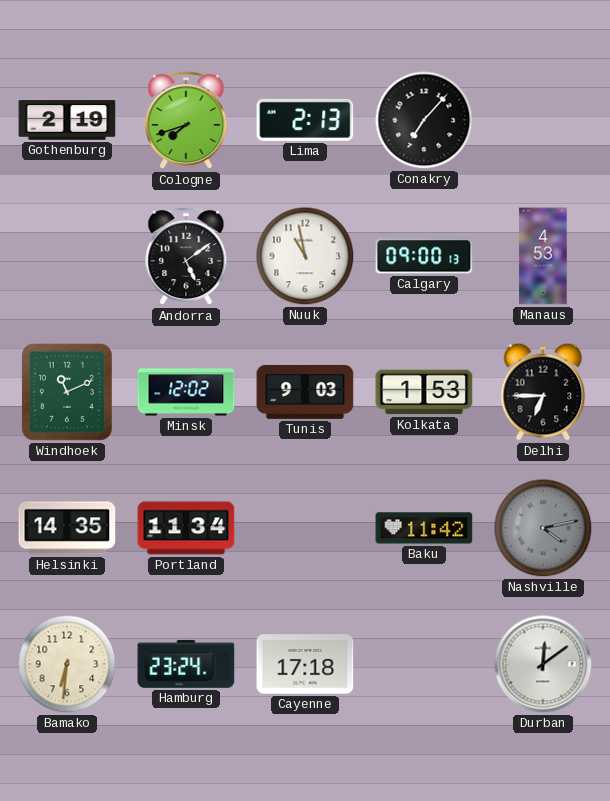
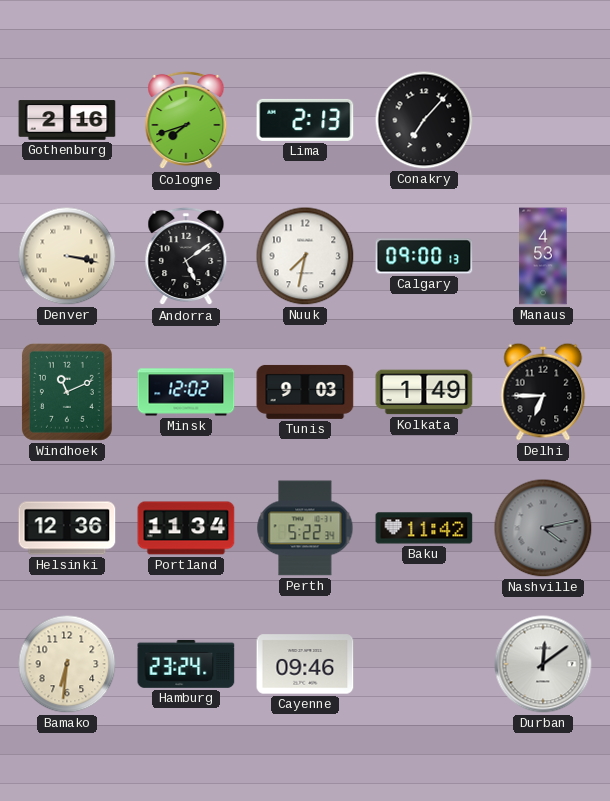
Gothenburg: 2:19 -> 2:16 (67, 120)
Denver: none -> 3:17 (67, 256)
Nuuk: 10:58 -> 7:32 (305, 256)
Kolkata: 1:53 -> 1:49 (424, 392)
Helsinki: 14:35 -> 12:36 (67, 528)
Perth: none -> 5:22 (305, 528)
Cayenne: 17:18 -> 09:46 (305, 664)
